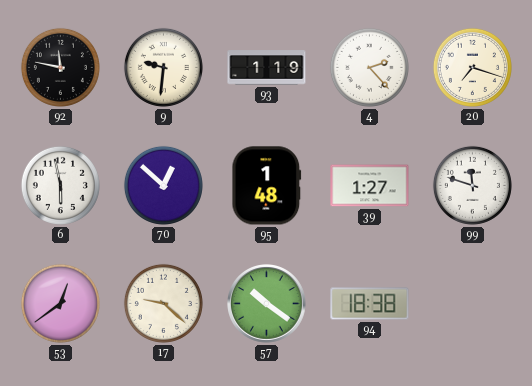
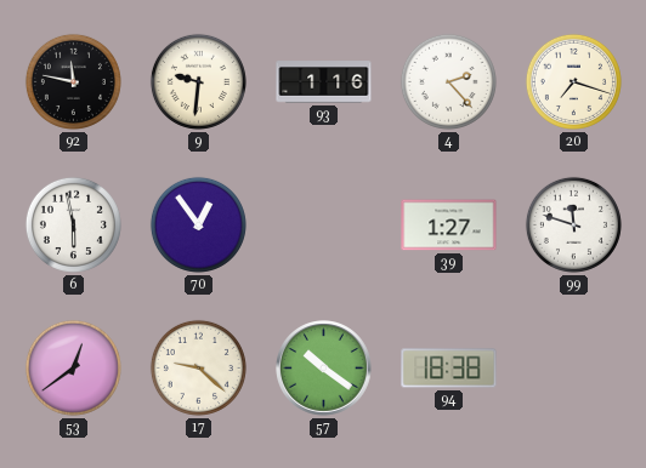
93: 1:19 -> 1:16 (324, 82)
70: 12:52 -> 12:54 (198, 224)
95: 1:48 -> none (267, 186)
